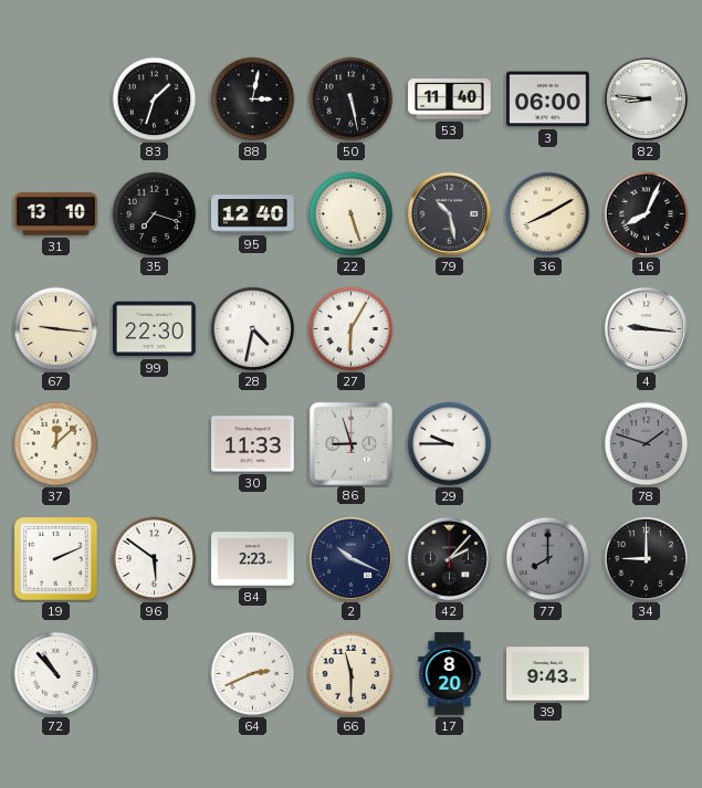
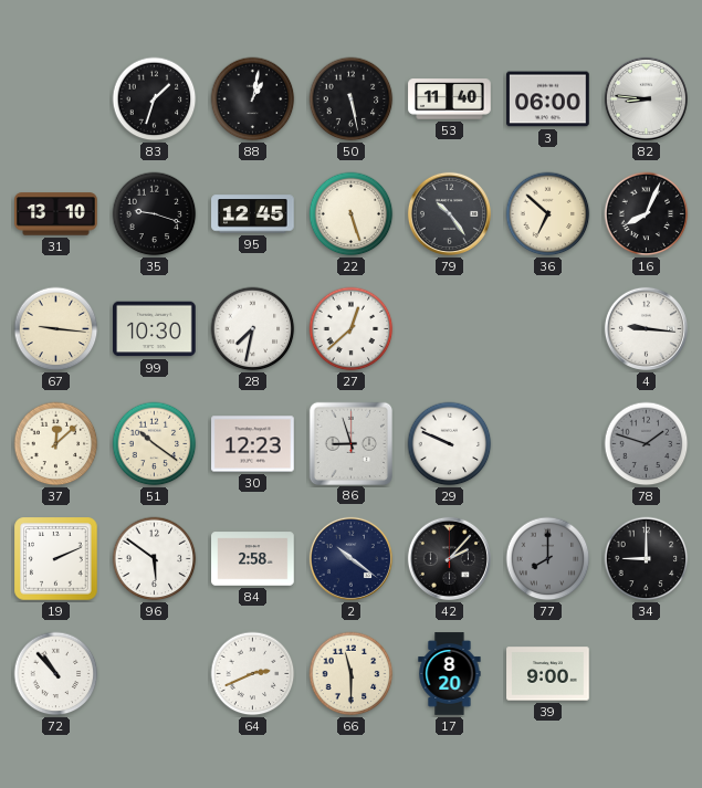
88: 3:02 -> 1:02 (253, 99)
35: 7:18 -> 9:18 (155, 214)
95: 12:40 -> 12:45 (253, 214)
79: 10:28 -> 10:24 (449, 213)
36: 8:10 -> 6:52 (548, 214)
99: 22:30 -> 10:30 (155, 329)
28: 4:32 -> 7:32 (253, 329)
27: 6:05 -> 12:38 (352, 329)
51: none -> 10:21 (155, 444)
30: 11:33 -> 12:23 (253, 444)
29: 9:45 -> 9:49 (450, 444)
84: 2:23 -> 2:58 (253, 559)
2: 10:19 -> 10:21 (350, 558)
39: 9:43 -> 9:00 (548, 674)
